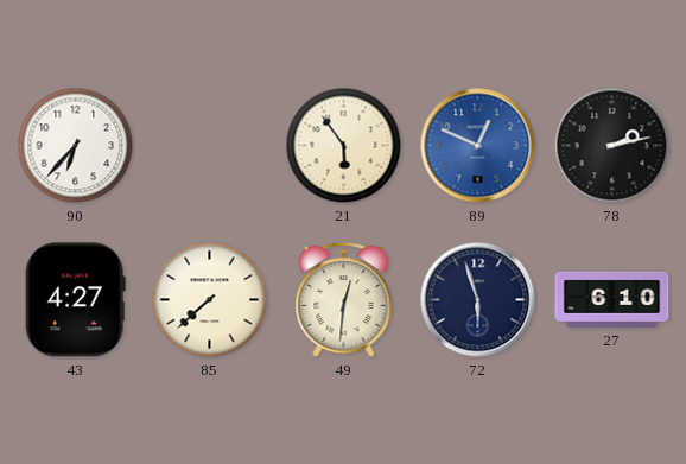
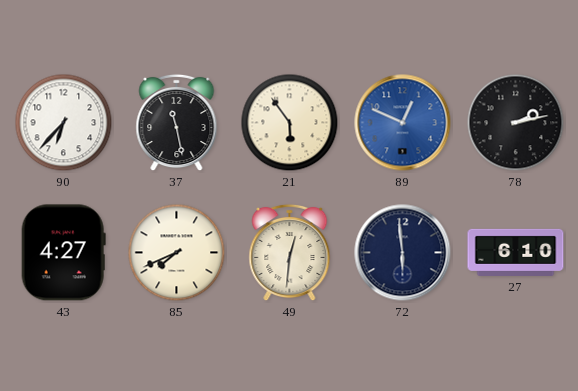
37: none -> 11:28 (177, 123)
85: 7:38 -> 7:41 (177, 253)
72: 5:57 -> 5:59 (403, 253)
